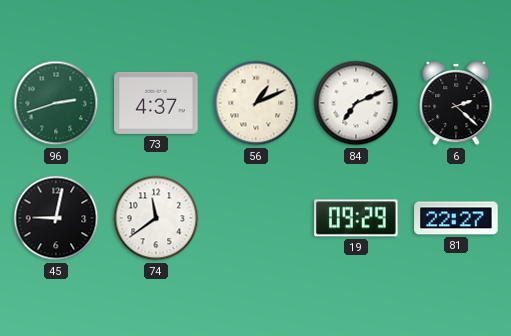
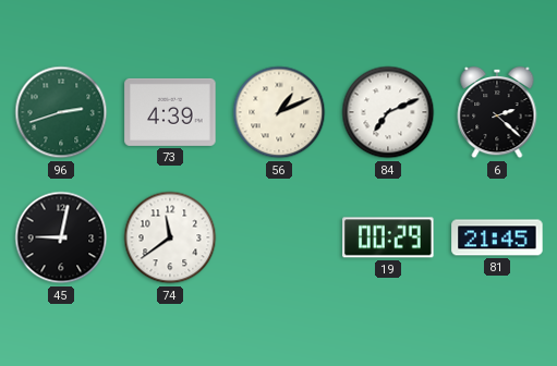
73: 4:37 -> 4:39 (170, 112)
19: 09:29 -> 00:29 (388, 237)
81: 22:27 -> 21:45 (497, 237)
